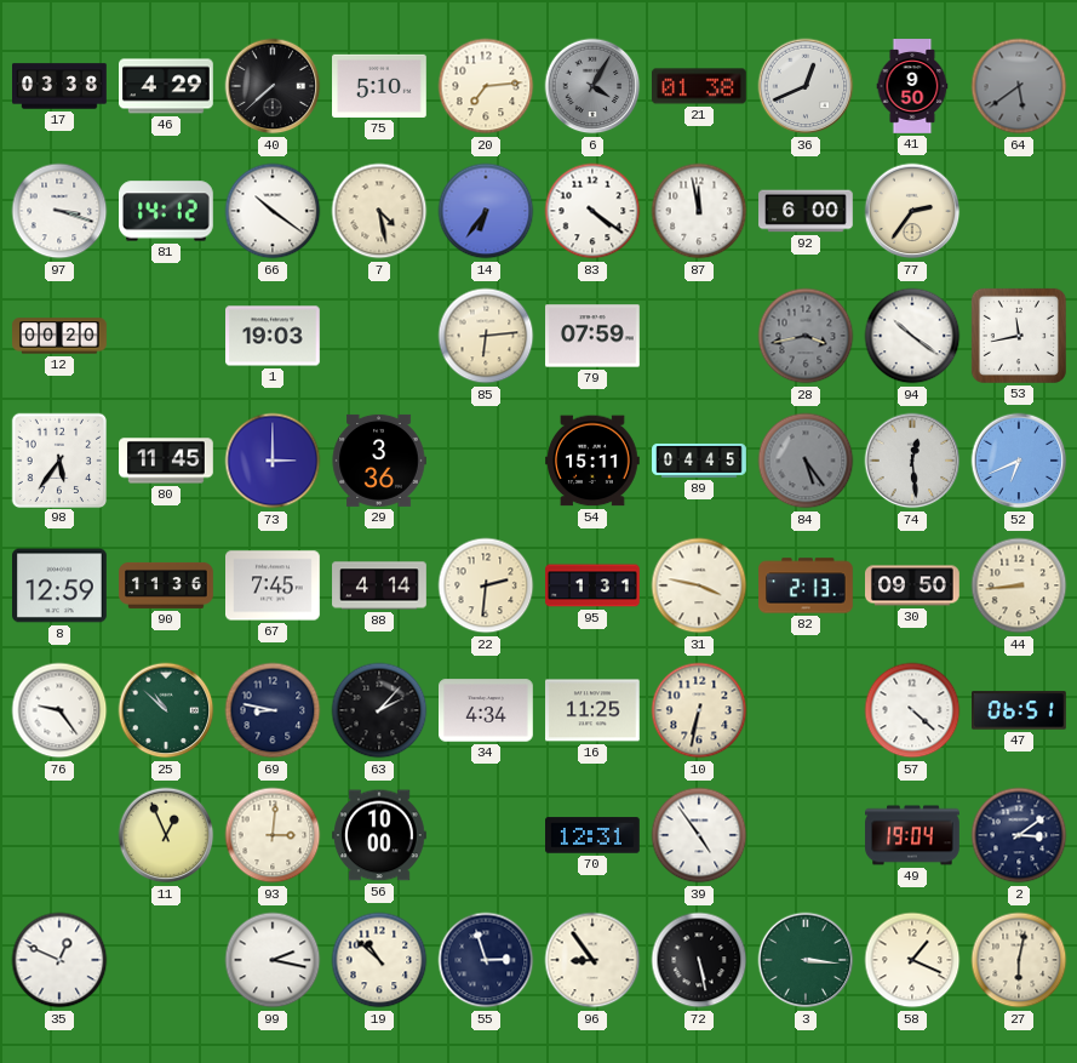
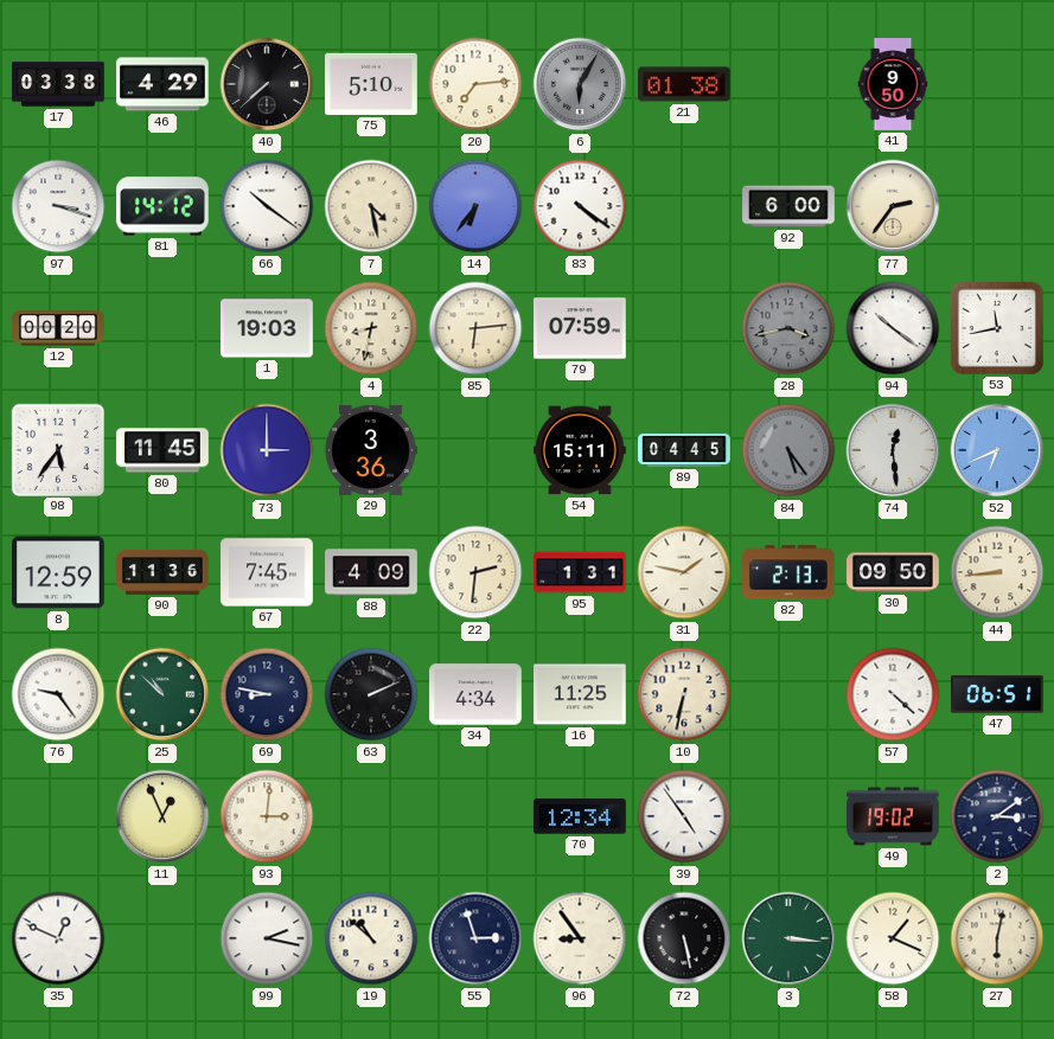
6: 4:05 -> 6:05 (580, 84)
36: 12:41 -> none (806, 86)
64: 5:39 -> none (1019, 86)
87: 11:58 -> none (699, 211)
4: none -> 8:32 (371, 328)
88: 4:14 -> 4:09 (371, 572)
31: 3:47 -> 1:47 (684, 572)
63: 2:07 -> 2:11 (371, 694)
56: 10:00 -> none (380, 835)
70: 12:31 -> 12:34 (581, 816)
49: 19:04 -> 19:02 (893, 816)
